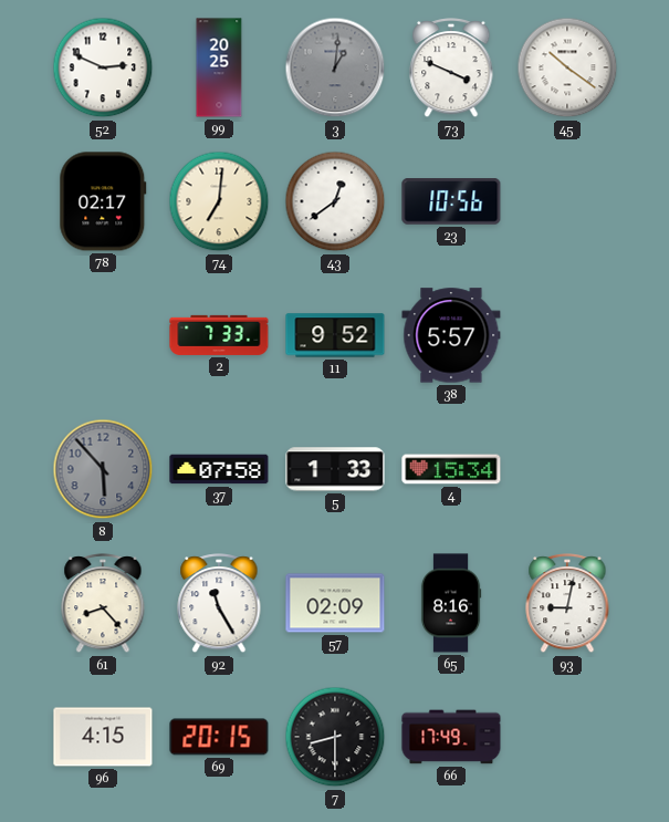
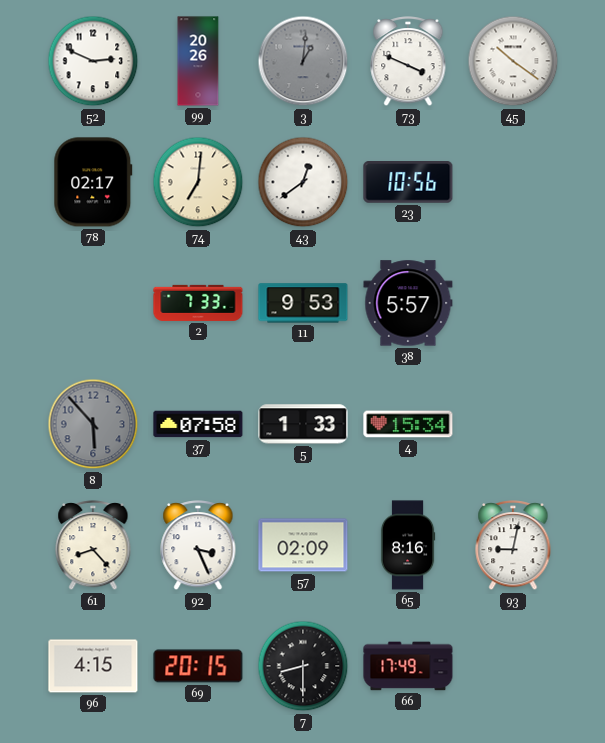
99: 20:25 -> 20:26 (198, 61)
11: 9:52 -> 9:53 (303, 303)
92: 11:25 -> 3:26 (198, 546)
